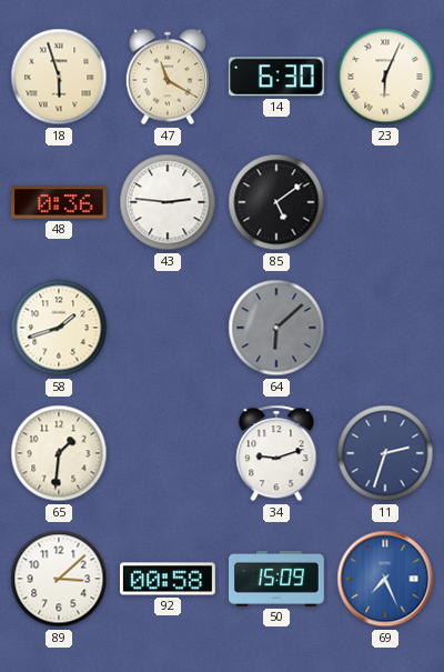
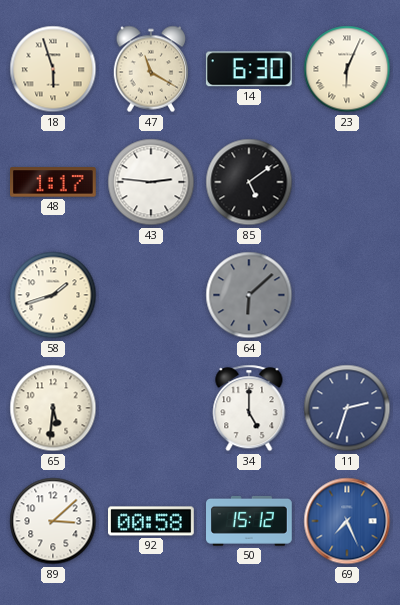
48: 0:36 -> 1:17 (54, 182)
65: 1:31 -> 5:31 (53, 408)
34: 9:12 -> 5:00 (249, 408)
50: 15:09 -> 15:12 (250, 521)
